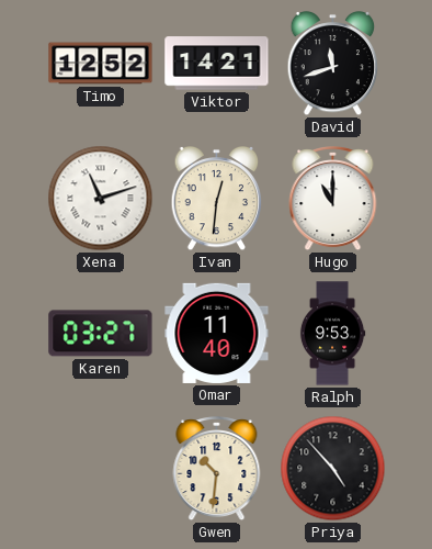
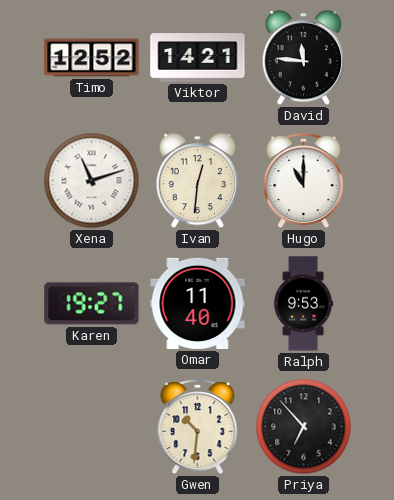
David: 11:42 -> 11:46 (304, 58)
Karen: 03:27 -> 19:27 (92, 304)
Priya: 4:53 -> 6:53 (304, 427)
